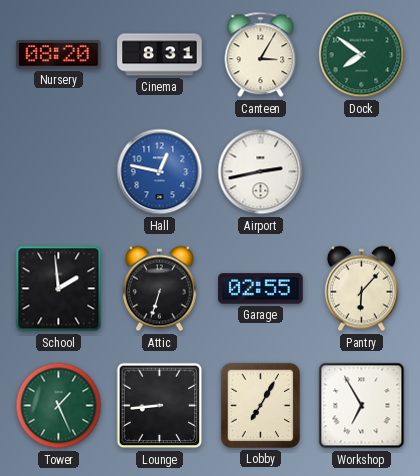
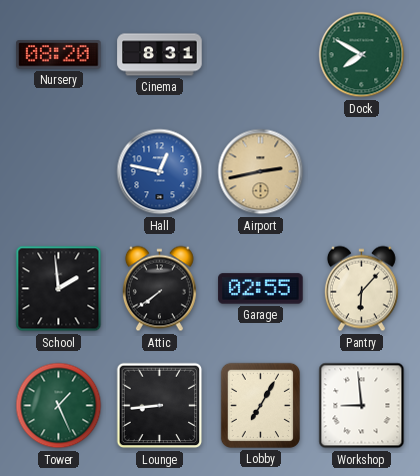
Canteen: 3:05 -> none (261, 55)
Dock: 7:51 -> 7:50 (362, 55)
Airport dial: white -> champagne (261, 172)
Attic: 6:33 -> 7:39 (159, 289)
Workshop: 6:55 -> 8:59 (362, 406)
